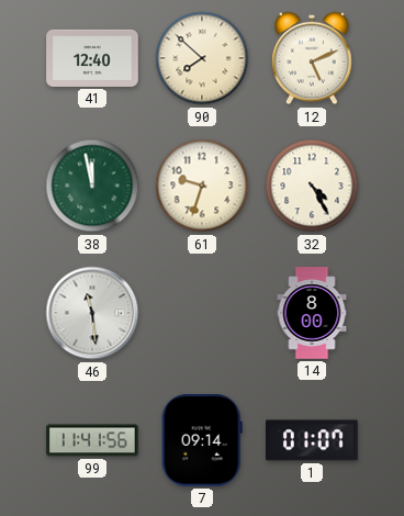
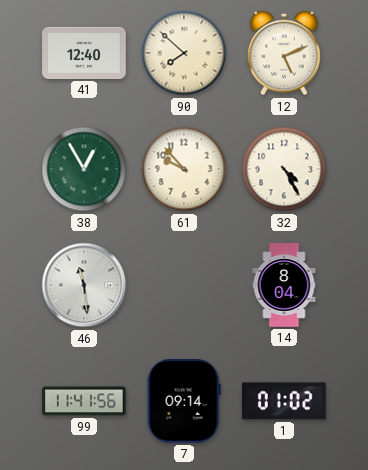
38: 11:58 -> 12:55 (84, 169)
61: 9:33 -> 9:53 (184, 169)
14: 8:00 -> 8:04 (284, 285)
1: 01:07 -> 01:02 (285, 401)
